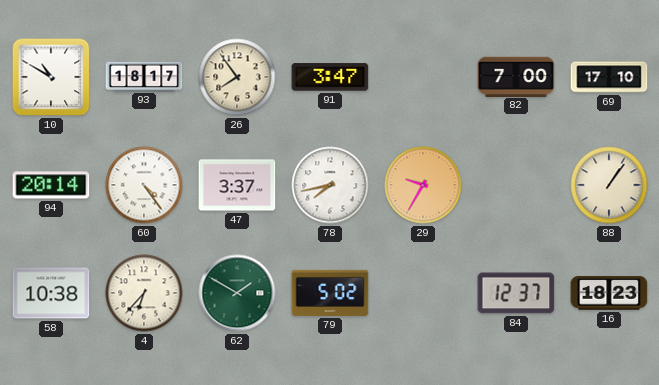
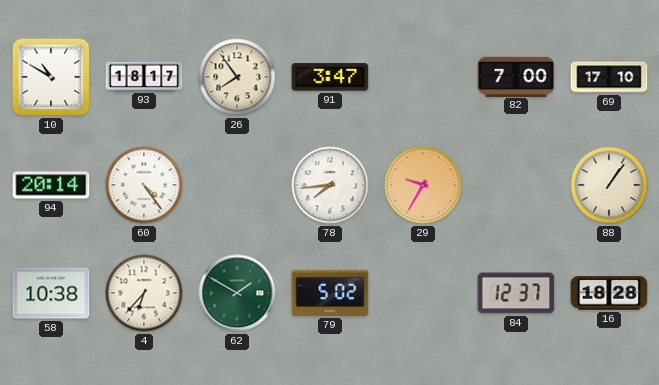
47: 3:37 -> none (237, 185)
78: 7:43 -> 7:44 (330, 185)
16: 18:23 -> 18:28 (609, 293)
